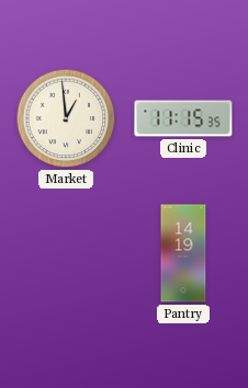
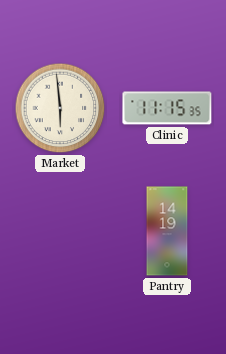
Market: 12:59 -> 5:59 (60, 108)
